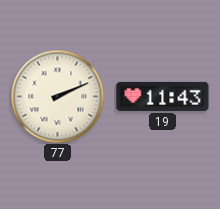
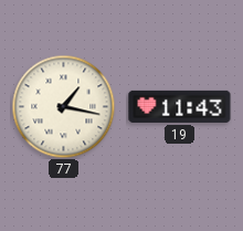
77: 2:11 -> 1:17 (63, 106)
